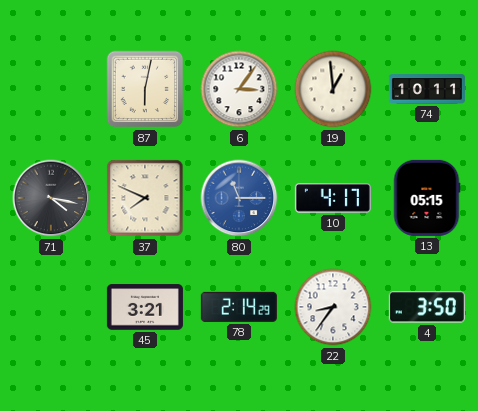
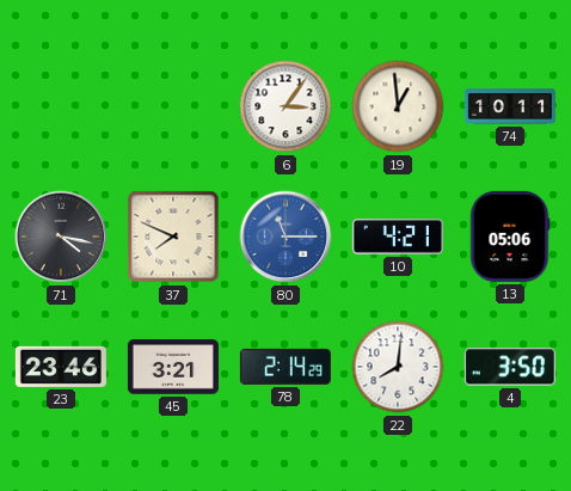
87: 6:02 -> none (145, 89)
10: 4:17 -> 4:21 (398, 237)
13: 05:15 -> 05:06 (510, 237)
23: none -> 23:46 (61, 367)
22: 8:36 -> 8:01 (398, 367)
